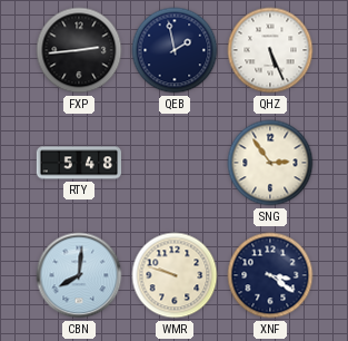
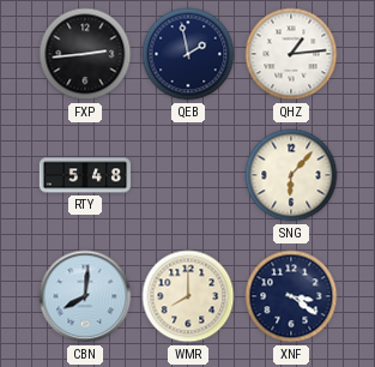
QHZ: 5:26 -> 1:14 (291, 54)
SNG: 2:54 -> 6:07 (291, 175)
WMR: 9:48 -> 8:00 (188, 296)
